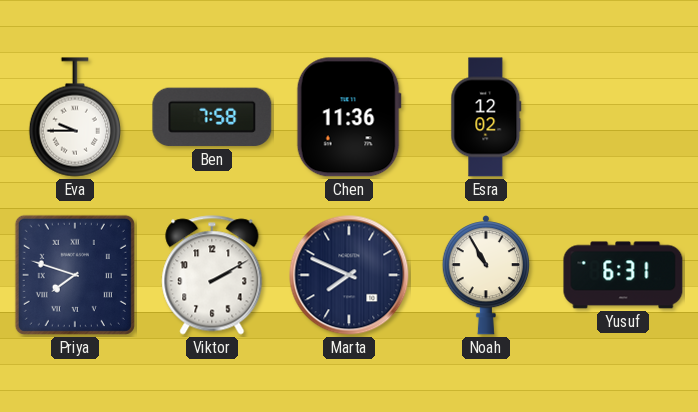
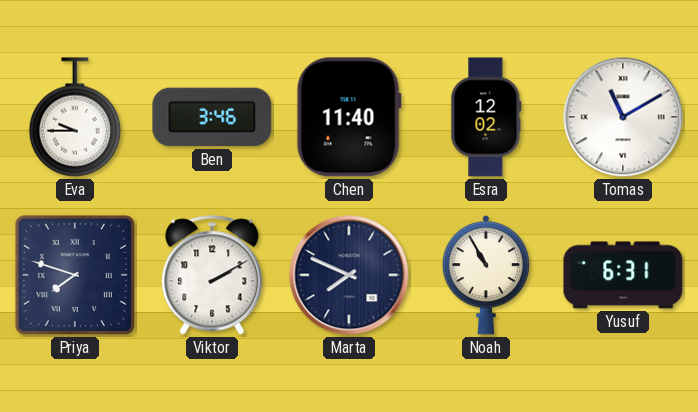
Ben: 7:58 -> 3:46 (212, 117)
Chen: 11:36 -> 11:40 (349, 117)
Tomas: none -> 11:10 (623, 117)
